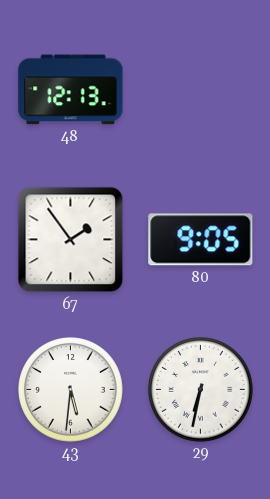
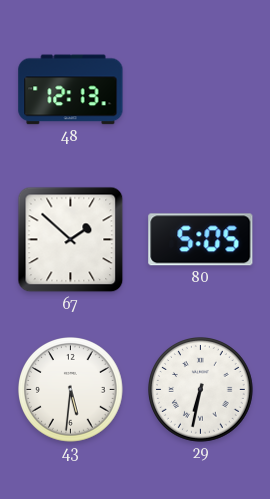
67: 1:54 -> 1:52 (71, 240)
80: 9:05 -> 5:05 (201, 240)
